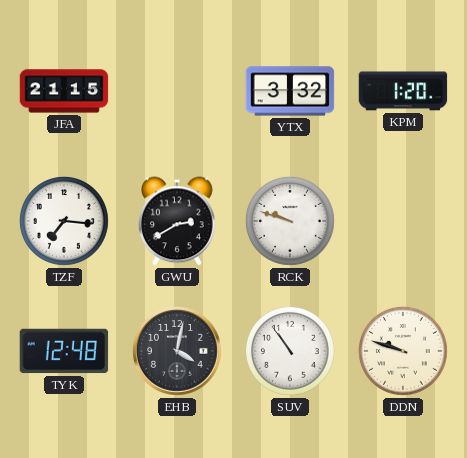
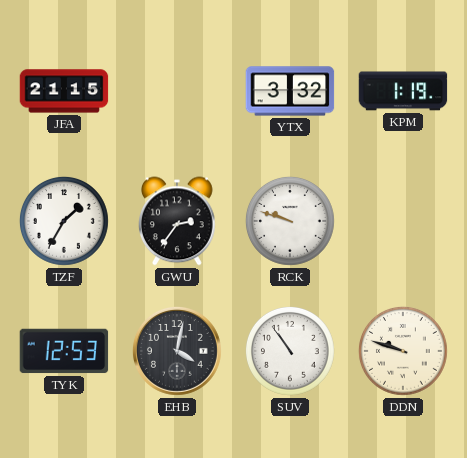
KPM: 1:20 -> 1:19 (403, 91)
TZF: 7:16 -> 1:35 (64, 221)
GWU: 2:40 -> 2:36 (178, 221)
TYK: 12:48 -> 12:53 (64, 351)
